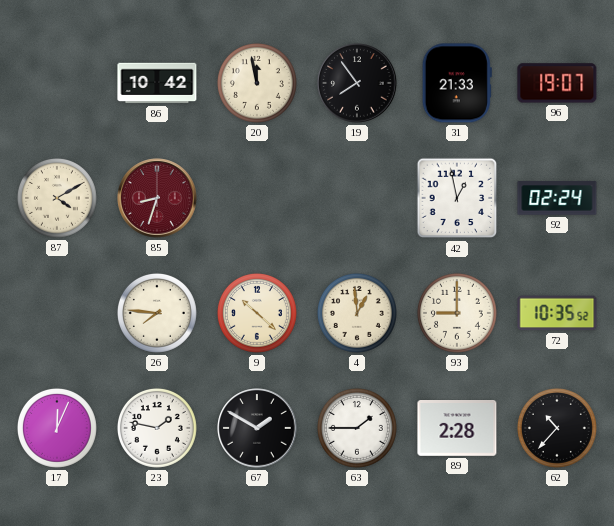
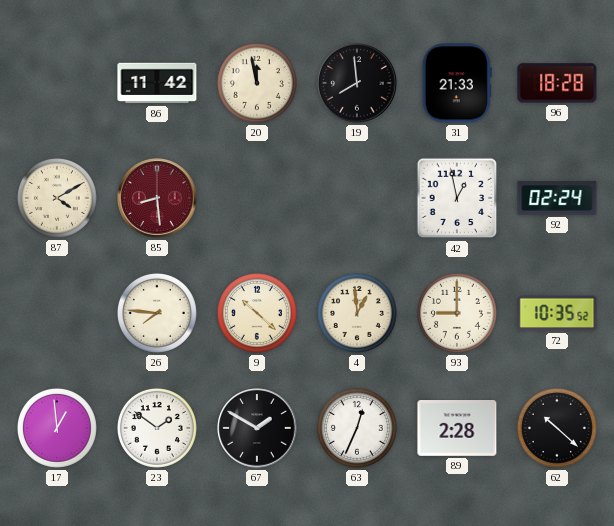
86: 10:42 -> 11:42 (157, 83)
19: 7:54 -> 7:59 (357, 83)
96: 19:07 -> 18:28 (557, 83)
85: 8:33 -> 8:29 (157, 198)
17: 12:04 -> 12:59 (57, 428)
23: 1:47 -> 1:51 (157, 428)
63: 1:45 -> 12:34 (357, 428)
62: 10:37 -> 10:22 (557, 428)
